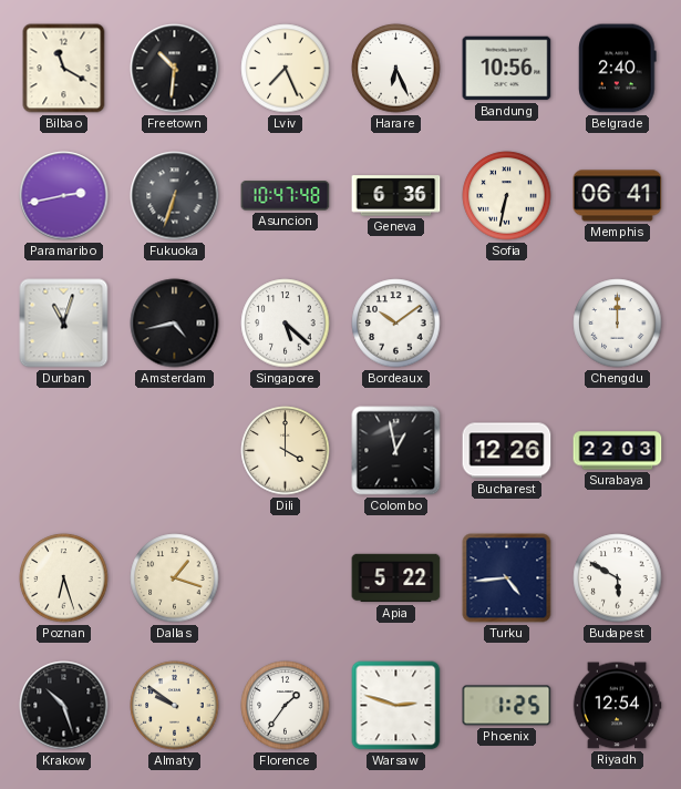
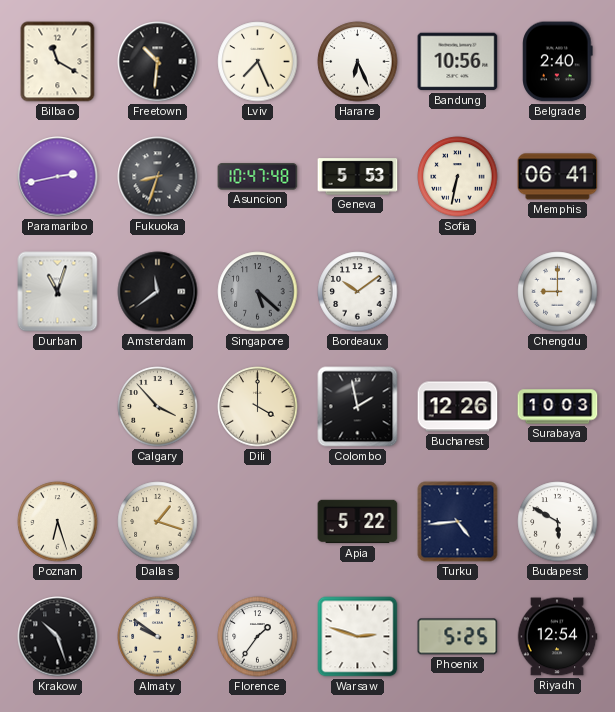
Fukuoka: 6:33 -> 8:33 (158, 177)
Geneva: 6:36 -> 5:53 (358, 177)
Amsterdam: 4:43 -> 11:39 (158, 292)
Singapore dial: white -> grey (258, 292)
Chengdu: 12:00 -> 9:00 (558, 292)
Calgary: none -> 3:53 (158, 407)
Colombo: 12:58 -> 1:58 (358, 407)
Surabaya: 22:03 -> 10:03 (558, 407)
Phoenix: 1:25 -> 5:25 (458, 637)
